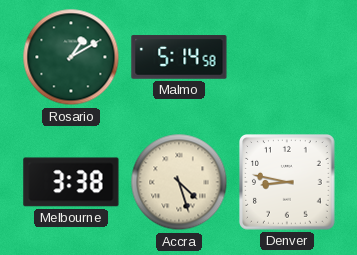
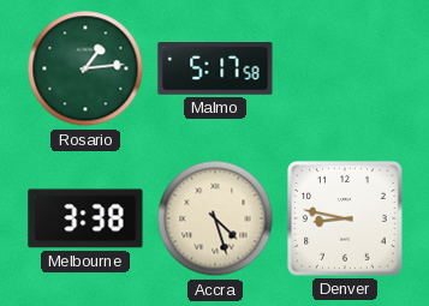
Rosario: 1:10 -> 1:14 (85, 68)
Malmo: 5:14 -> 5:17 (215, 68)
